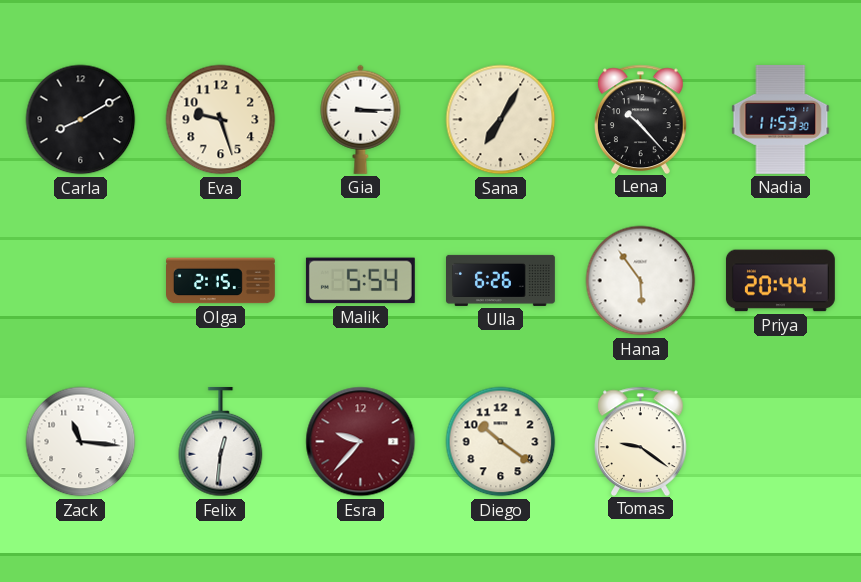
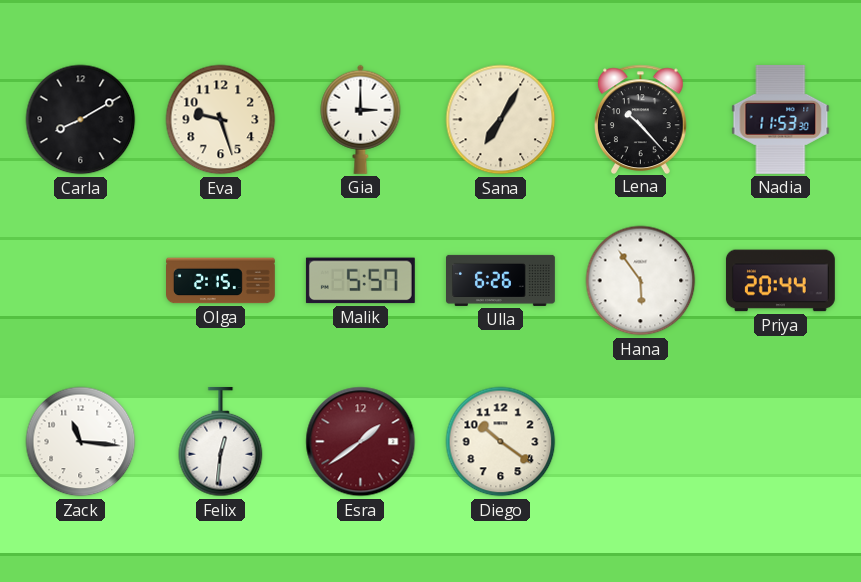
Gia: 3:15 -> 3:00 (361, 119)
Malik: 5:54 -> 5:57 (360, 281)
Esra: 9:37 -> 1:39 (361, 442)
Tomas: 9:21 -> none (641, 441)
